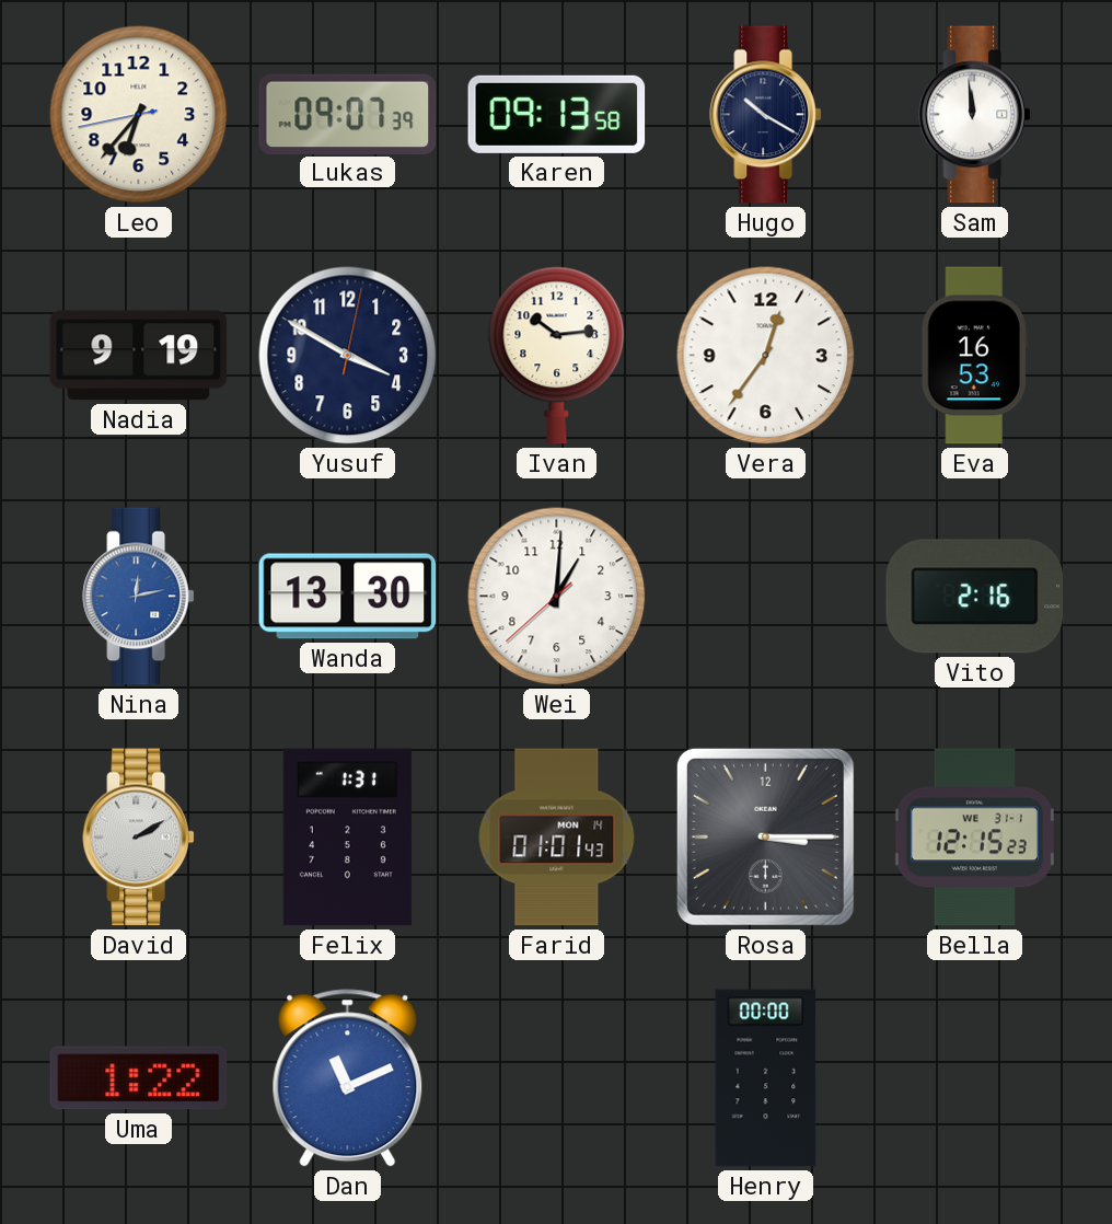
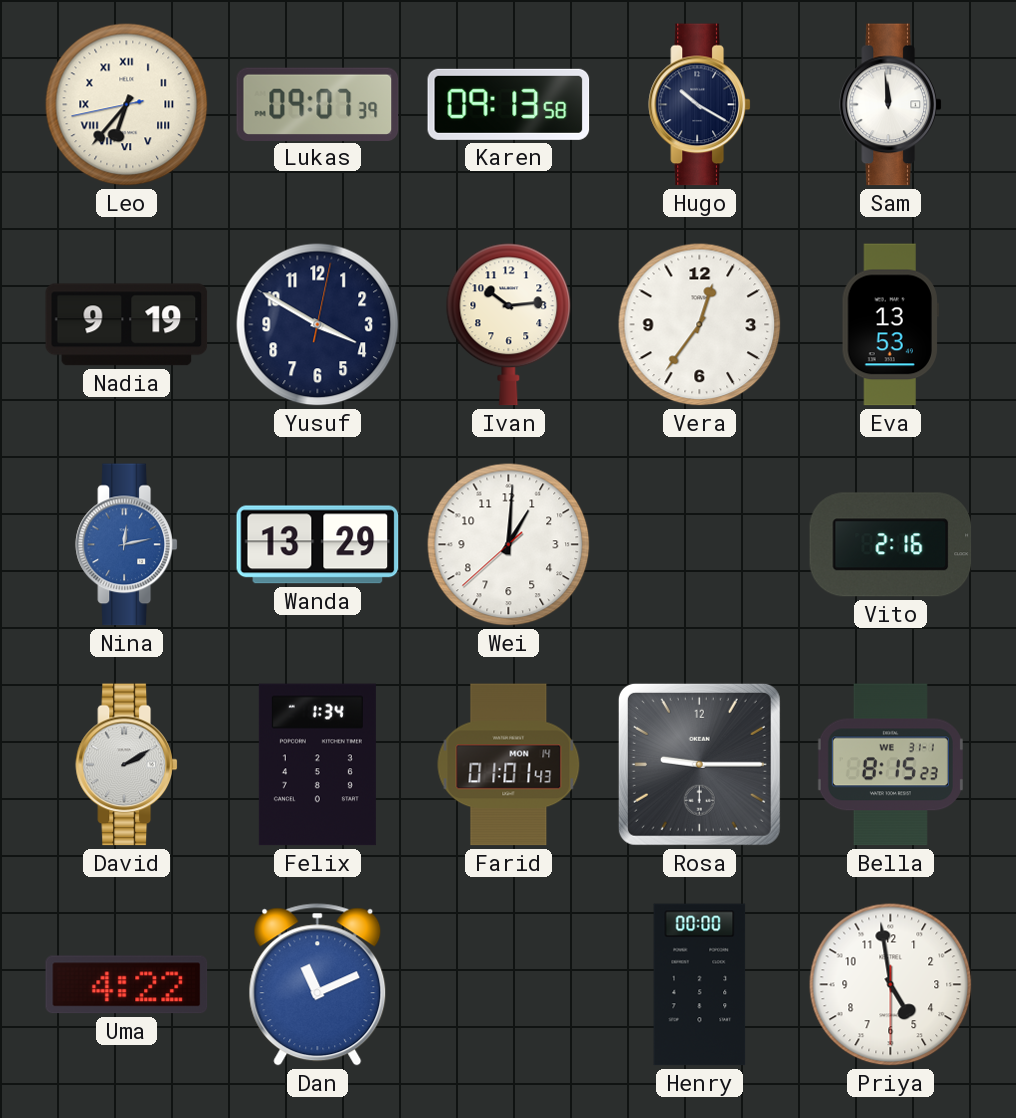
Leo numerals: Arabic -> Roman (127, 105)
Eva: 16:53 -> 13:53 (890, 325)
Wanda: 13:30 -> 13:29 (318, 545)
Felix: 1:31 -> 1:34 (317, 765)
Rosa: 3:15 -> 9:15 (699, 764)
Bella: 12:15 -> 8:15 (890, 765)
Uma: 1:22 -> 4:22 (127, 985)
Priya: none -> 4:58 (891, 985)
